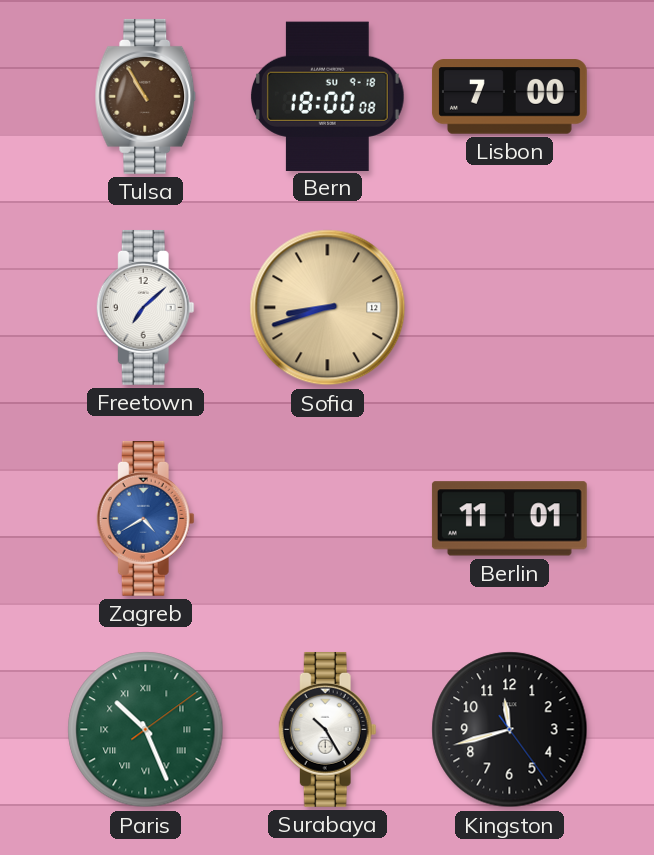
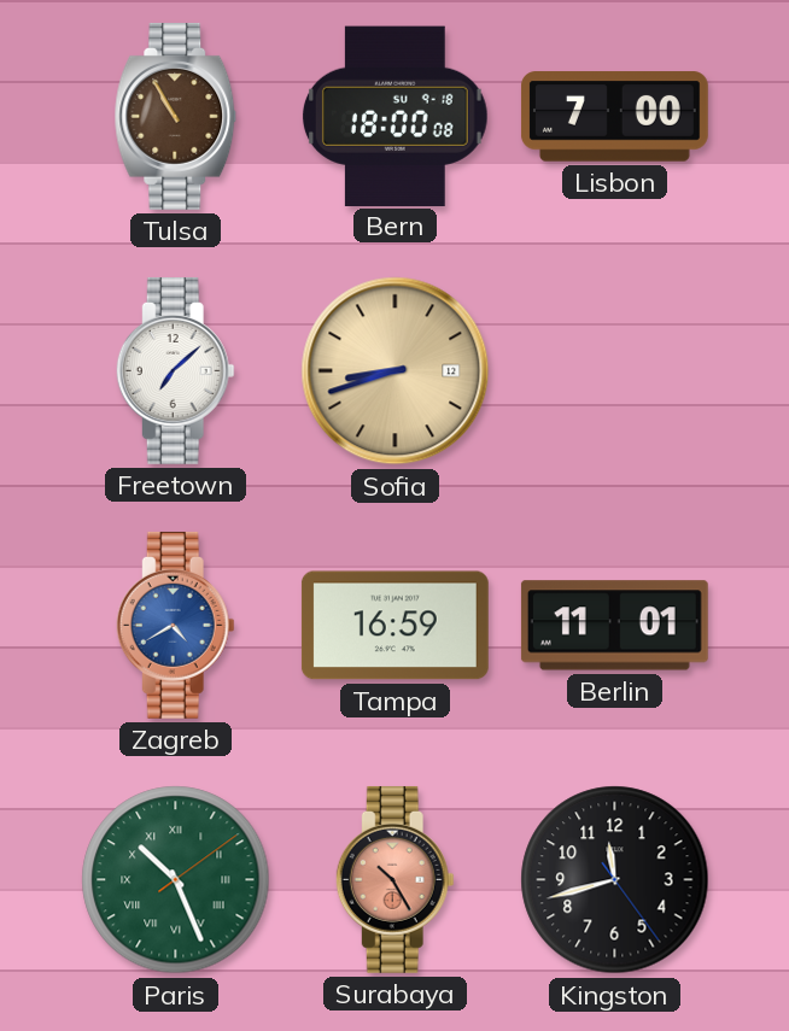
Tampa: none -> 16:59 (394, 626)
Surabaya dial: white -> salmon (394, 879)
